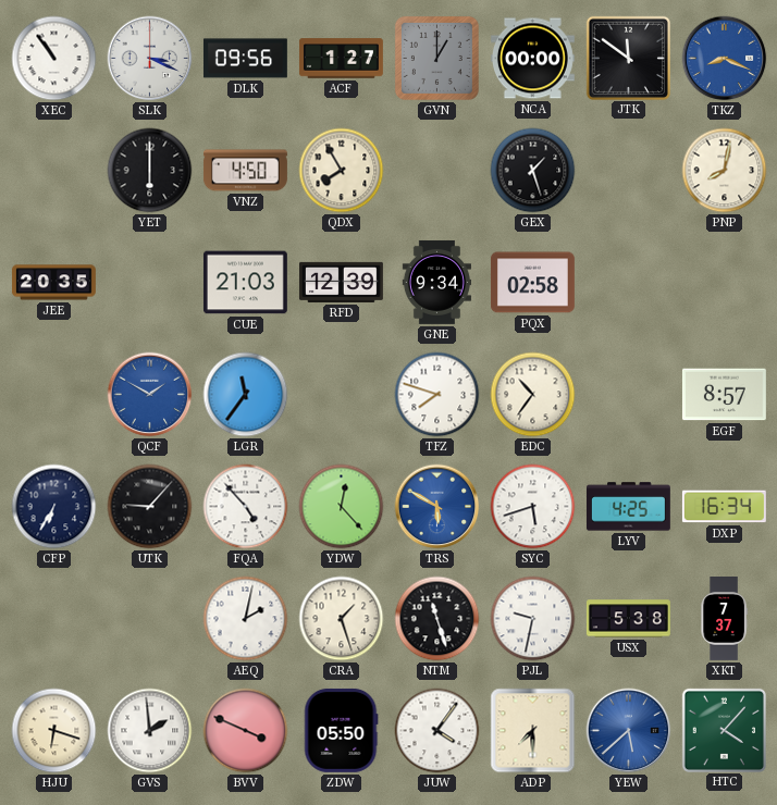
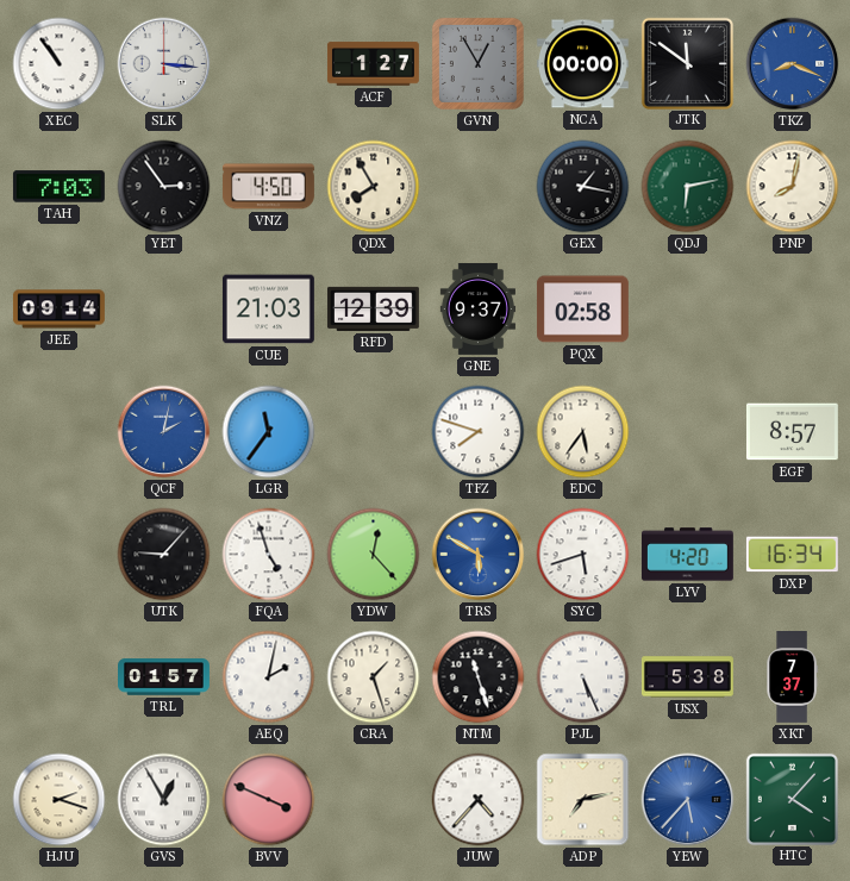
SLK: 3:19 -> 3:16 (164, 64)
DLK: 09:56 -> none (245, 59)
GVN: 1:00 -> 12:55 (477, 63)
TAH: none -> 7:03 (58, 187)
YET: 6:00 -> 2:54 (164, 187)
GEX: 1:27 -> 1:17 (583, 187)
QDJ: none -> 6:13 (688, 187)
JEE: 20:35 -> 09:14 (58, 310)
GNE: 9:34 -> 9:37 (477, 308)
QCF: 1:50 -> 2:02 (164, 432)
EDC: 10:36 -> 5:36 (583, 432)
CFP: 6:35 -> none (54, 507)
FQA: 4:53 -> 4:57 (269, 555)
LYV: 4:25 -> 4:20 (687, 555)
TRL: none -> 01:57 (164, 677)
PJL: 9:32 -> 5:26 (583, 677)
HJU: 6:18 -> 2:18 (60, 800)
GVS: 1:59 -> 12:55 (164, 800)
ZDW: 05:50 -> none (341, 730)
JUW: 4:06 -> 4:37 (479, 800)
ADP: 7:30 -> 7:13 (583, 800)
YEW: 5:38 -> 5:37 (688, 800)
